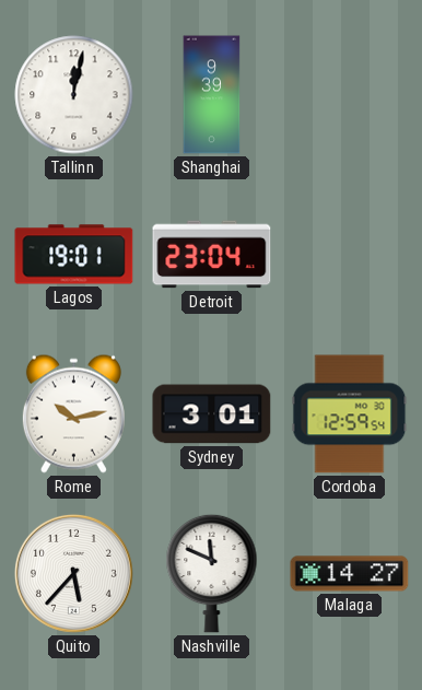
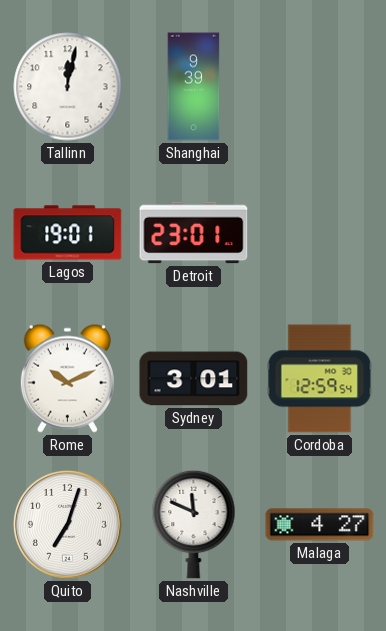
Detroit: 23:04 -> 23:01 (194, 233)
Rome: 10:13 -> 10:11 (67, 378)
Quito: 5:37 -> 7:03 (67, 524)
Malaga: 14:27 -> 4:27 (320, 525)
